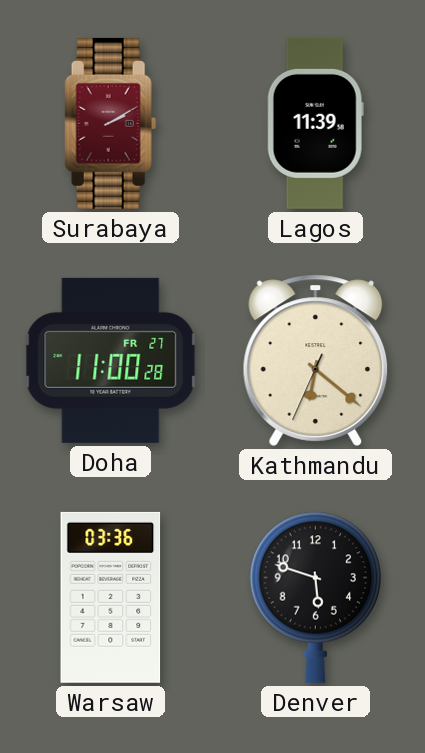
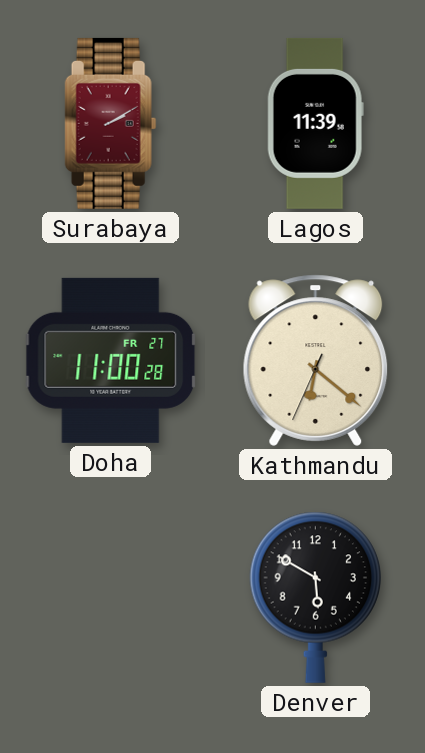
Warsaw: 03:36 -> none (111, 597)
Denver: 5:48 -> 5:50 (315, 597)
